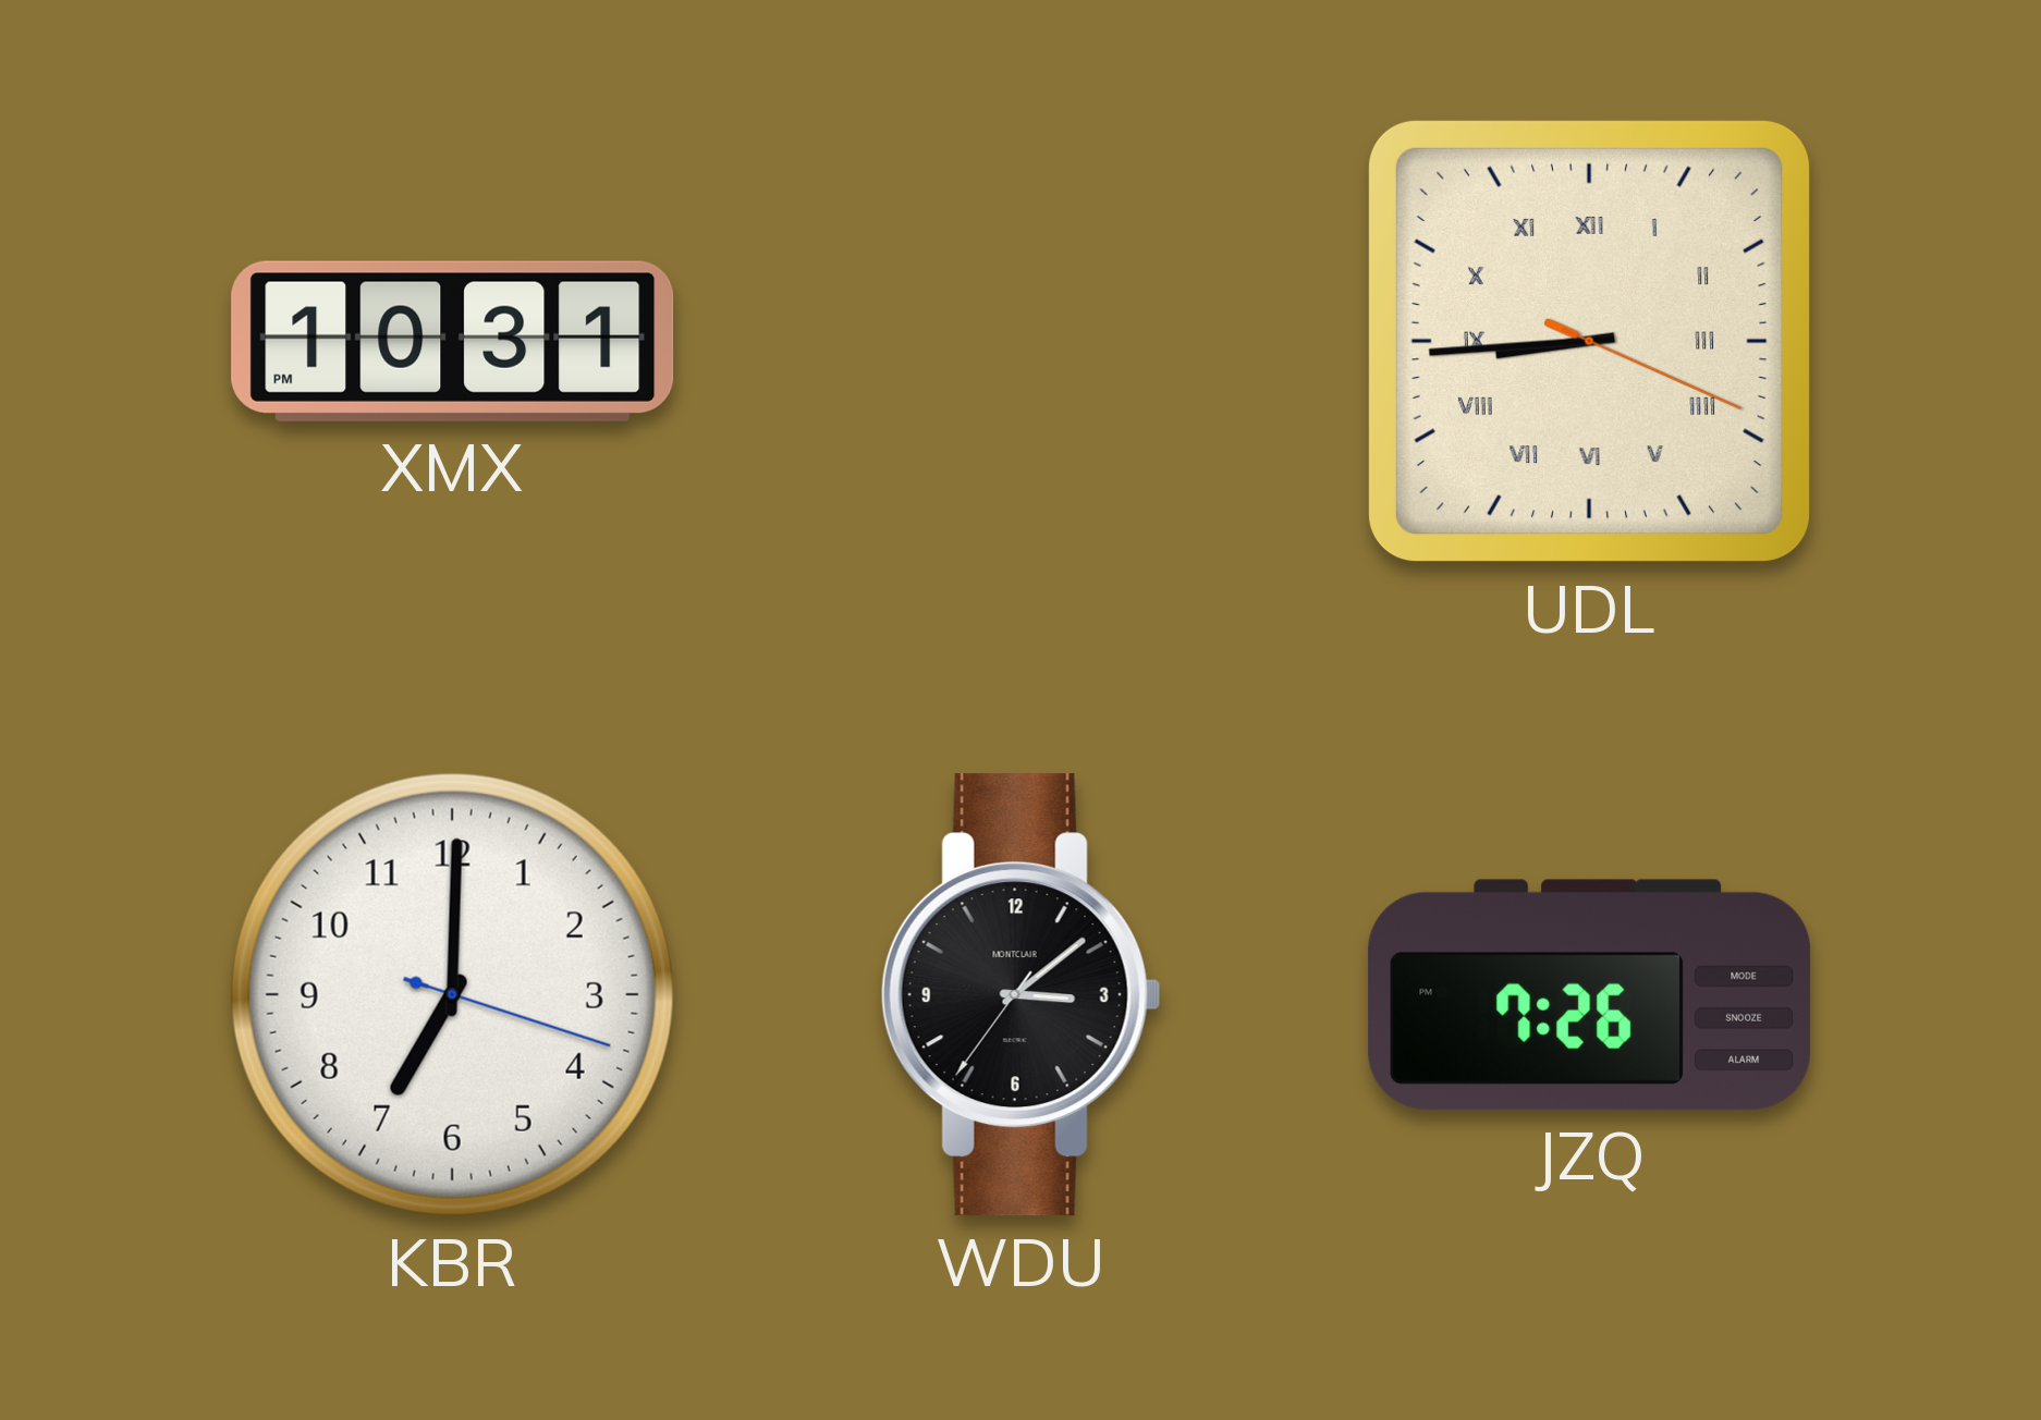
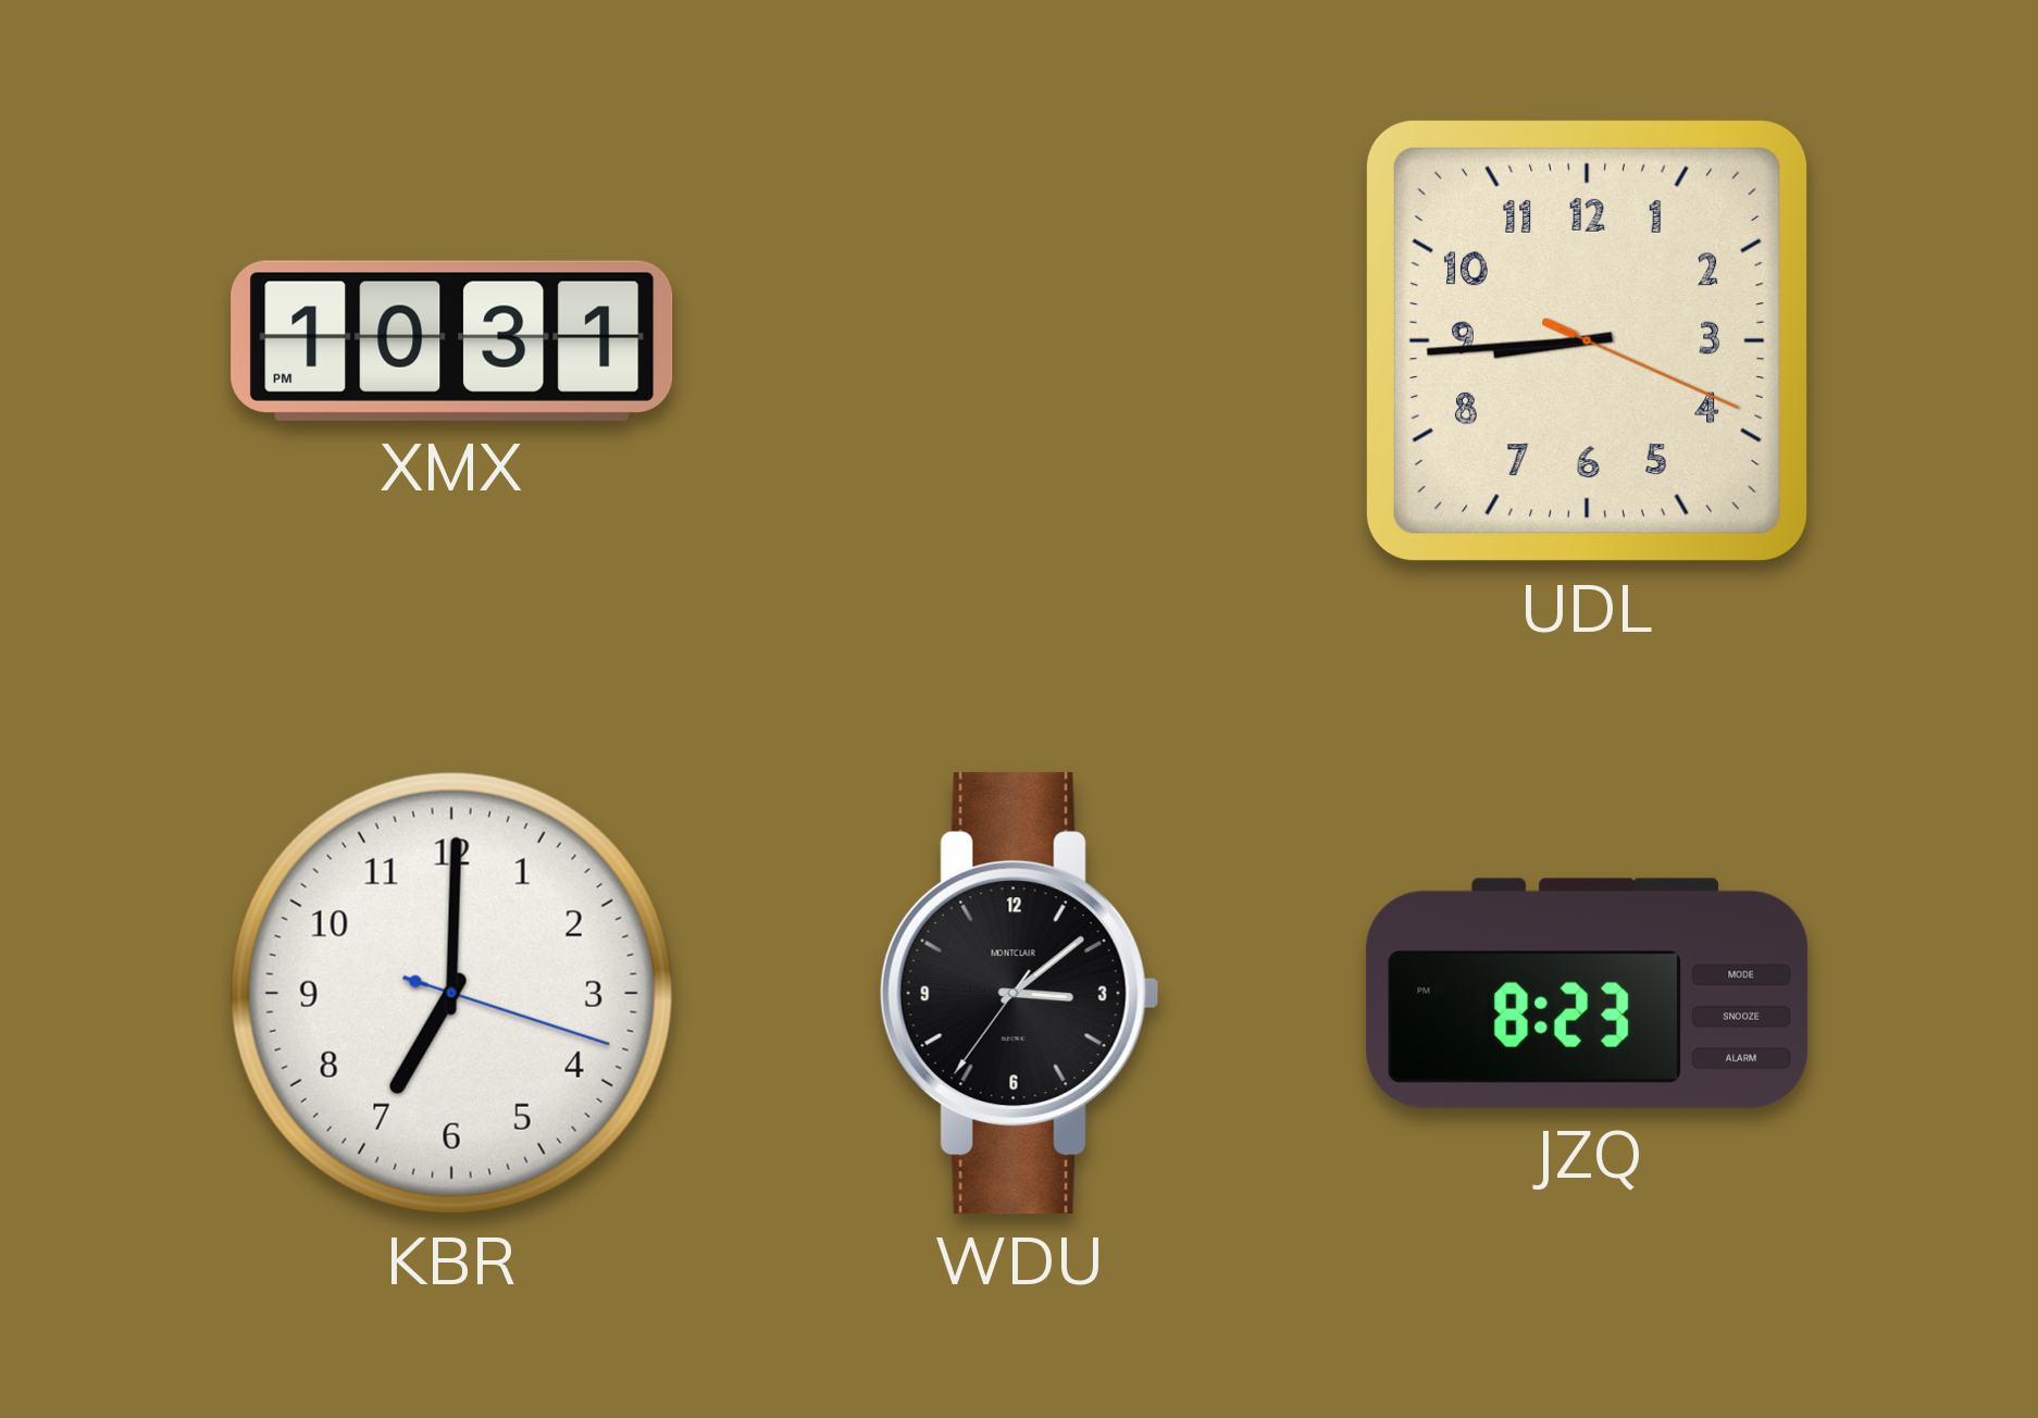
UDL numerals: Roman -> Arabic (1587, 340)
JZQ: 7:26 -> 8:23 (1588, 993)
